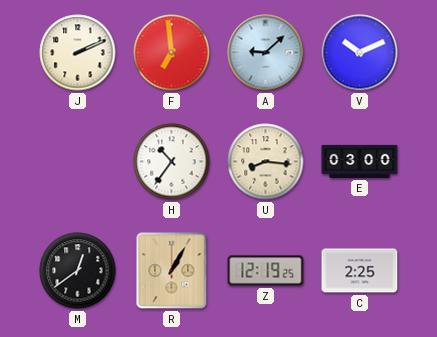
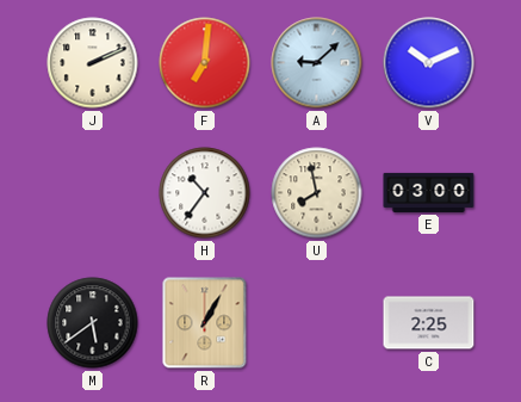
F: 6:59 -> 7:01 (205, 63)
U: 8:16 -> 7:58 (317, 193)
M: 12:39 -> 5:39 (93, 323)
Z: 12:19 -> none (266, 271)
